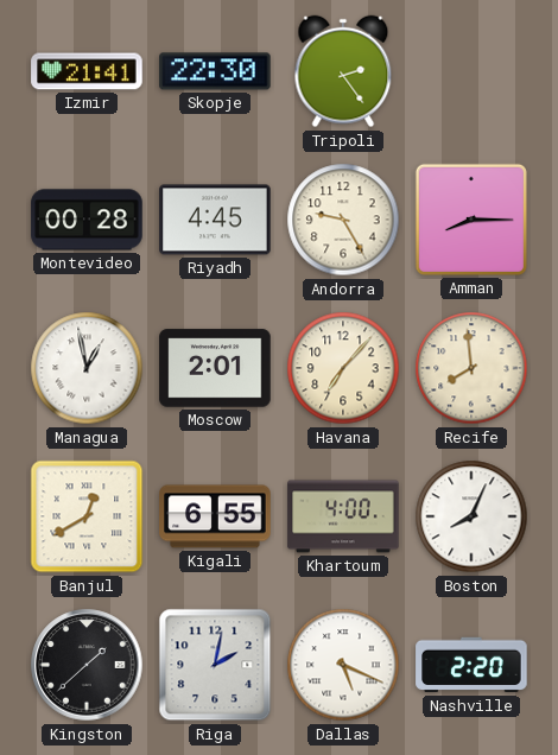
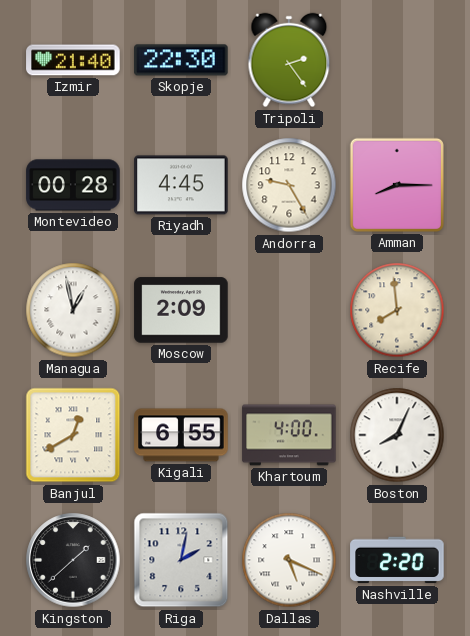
Izmir: 21:41 -> 21:40 (73, 60)
Moscow: 2:01 -> 2:09 (181, 310)
Havana: 7:07 -> none (343, 368)
